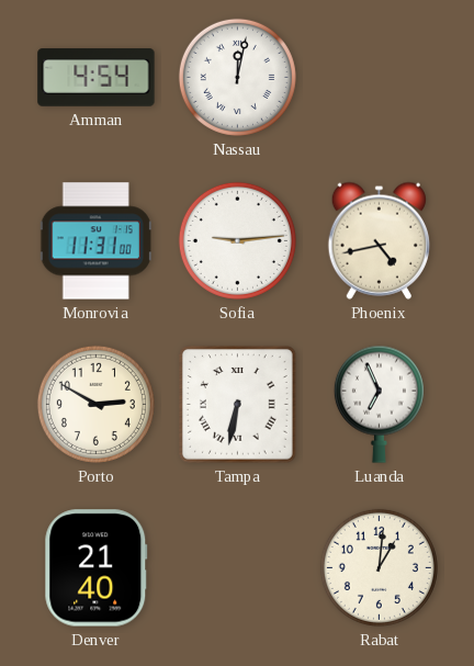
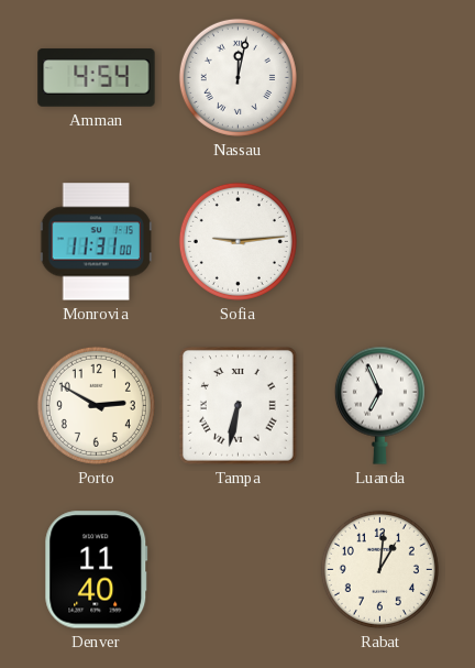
Phoenix: 4:43 -> none (379, 240)
Denver: 21:40 -> 11:40 (97, 570)
